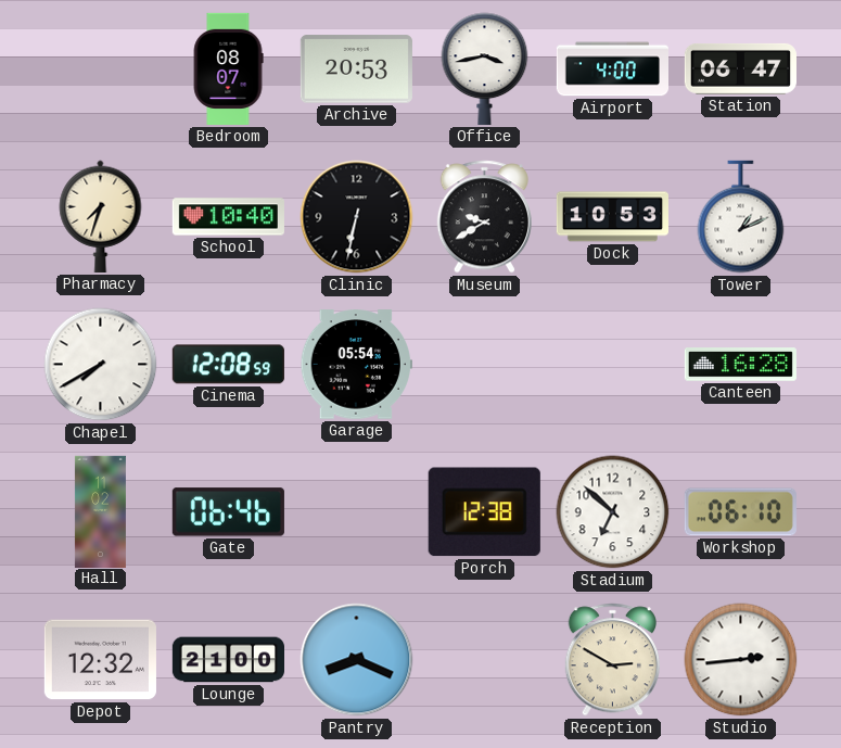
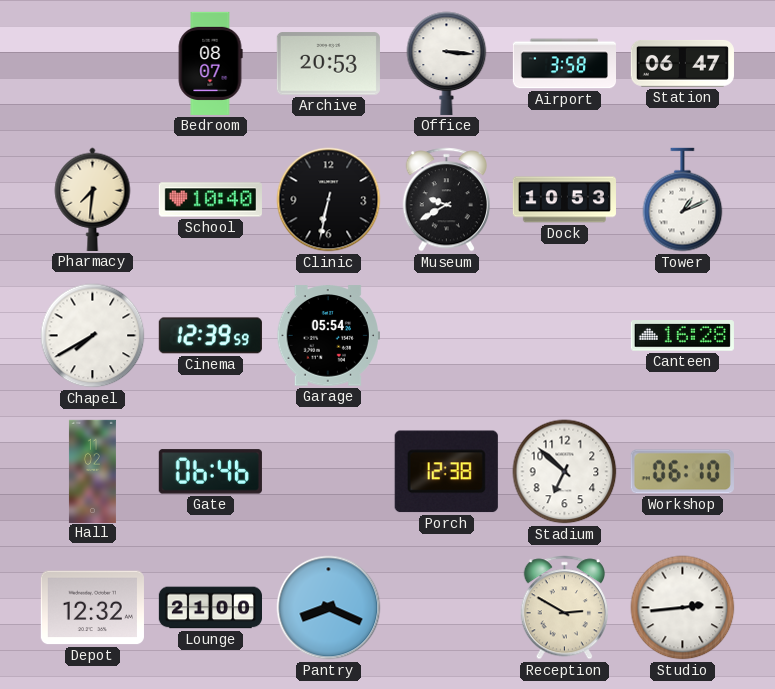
Office: 3:43 -> 3:16 (447, 63)
Airport: 4:00 -> 3:58 (564, 64)
Pharmacy: 7:33 -> 7:31 (93, 199)
Cinema: 12:08 -> 12:39 (210, 336)
